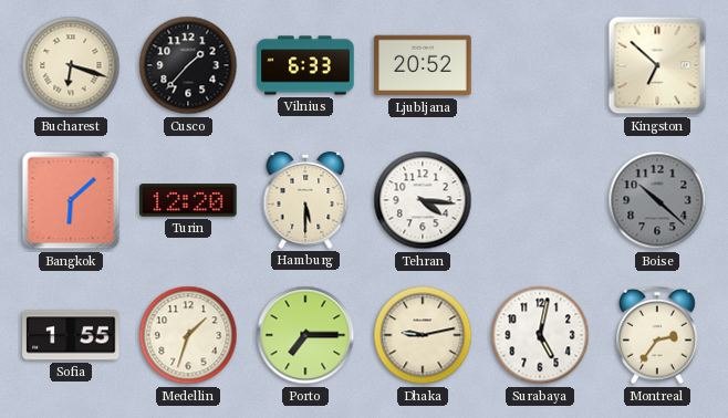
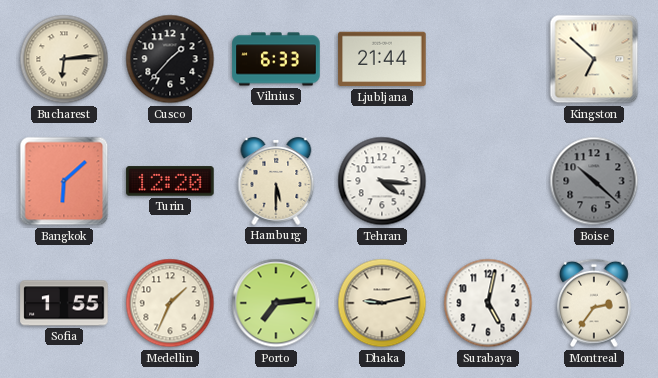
Bucharest: 6:18 -> 6:14 (64, 59)
Ljubljana: 20:52 -> 21:44 (382, 59)
Medellin: 1:33 -> 1:34 (170, 303)
Porto: 7:15 -> 7:14 (276, 303)
